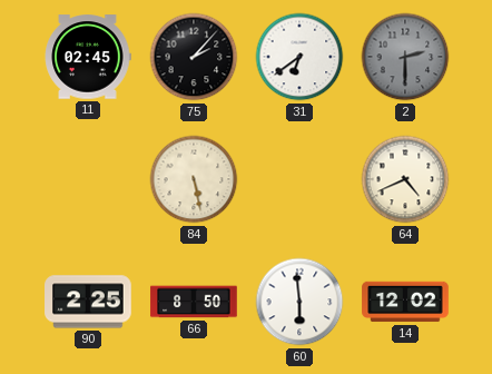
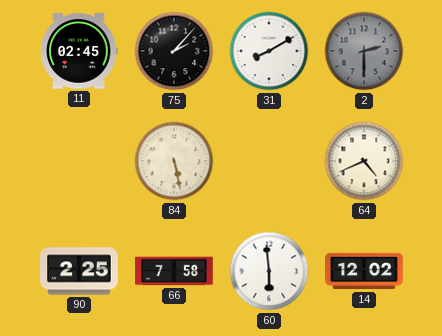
31: 6:39 -> 8:10 (269, 51)
66: 8:50 -> 7:58 (174, 271)
